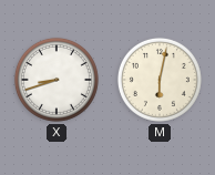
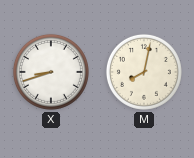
M: 6:02 -> 8:02 (144, 72)
